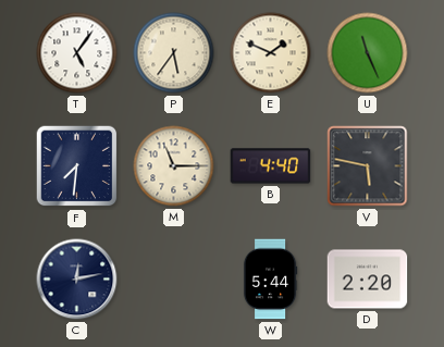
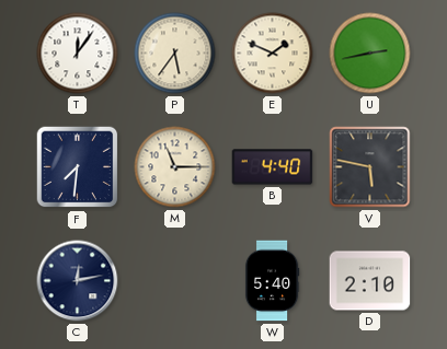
T: 5:06 -> 12:06 (78, 54)
U: 11:26 -> 2:43 (370, 54)
W: 5:44 -> 5:40 (272, 281)
D: 2:20 -> 2:10 (370, 281)
